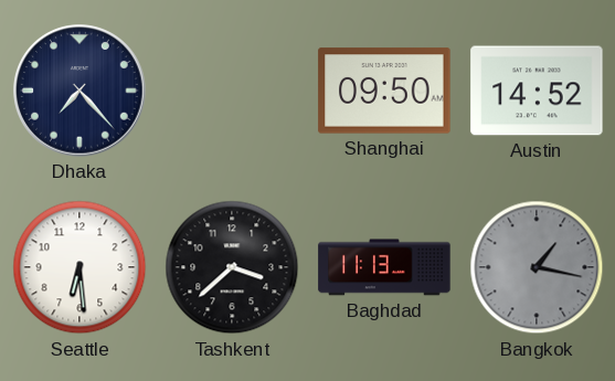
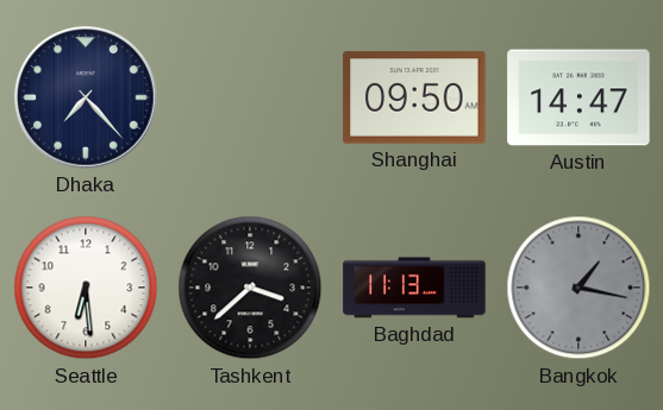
Austin: 14:52 -> 14:47 (578, 97)
